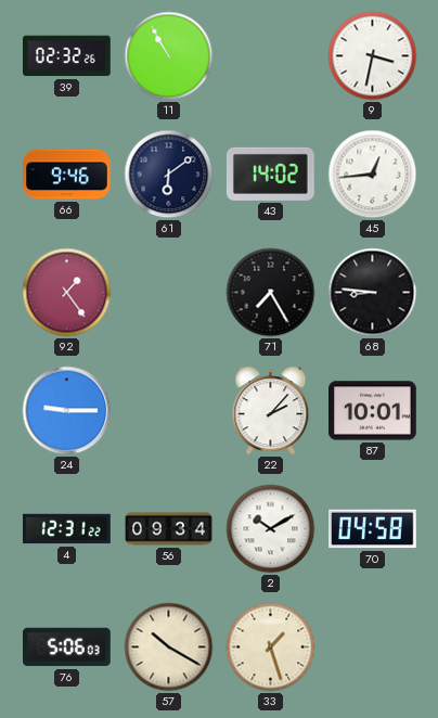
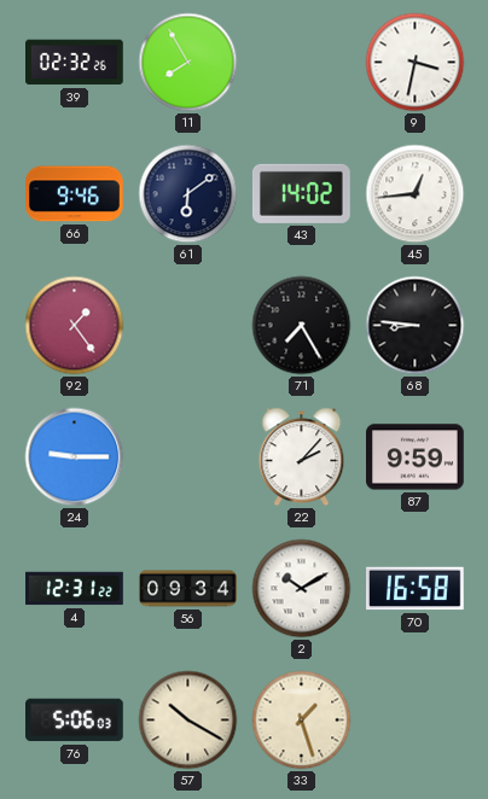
11: 10:55 -> 7:55 (188, 63)
87: 10:01 -> 9:59 (416, 457)
70: 04:58 -> 16:58 (416, 589)
